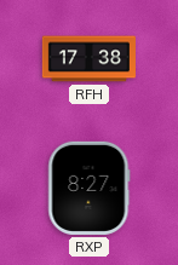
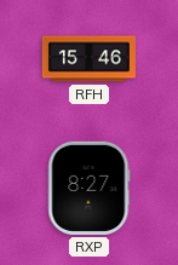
RFH: 17:38 -> 15:46 (88, 59)
